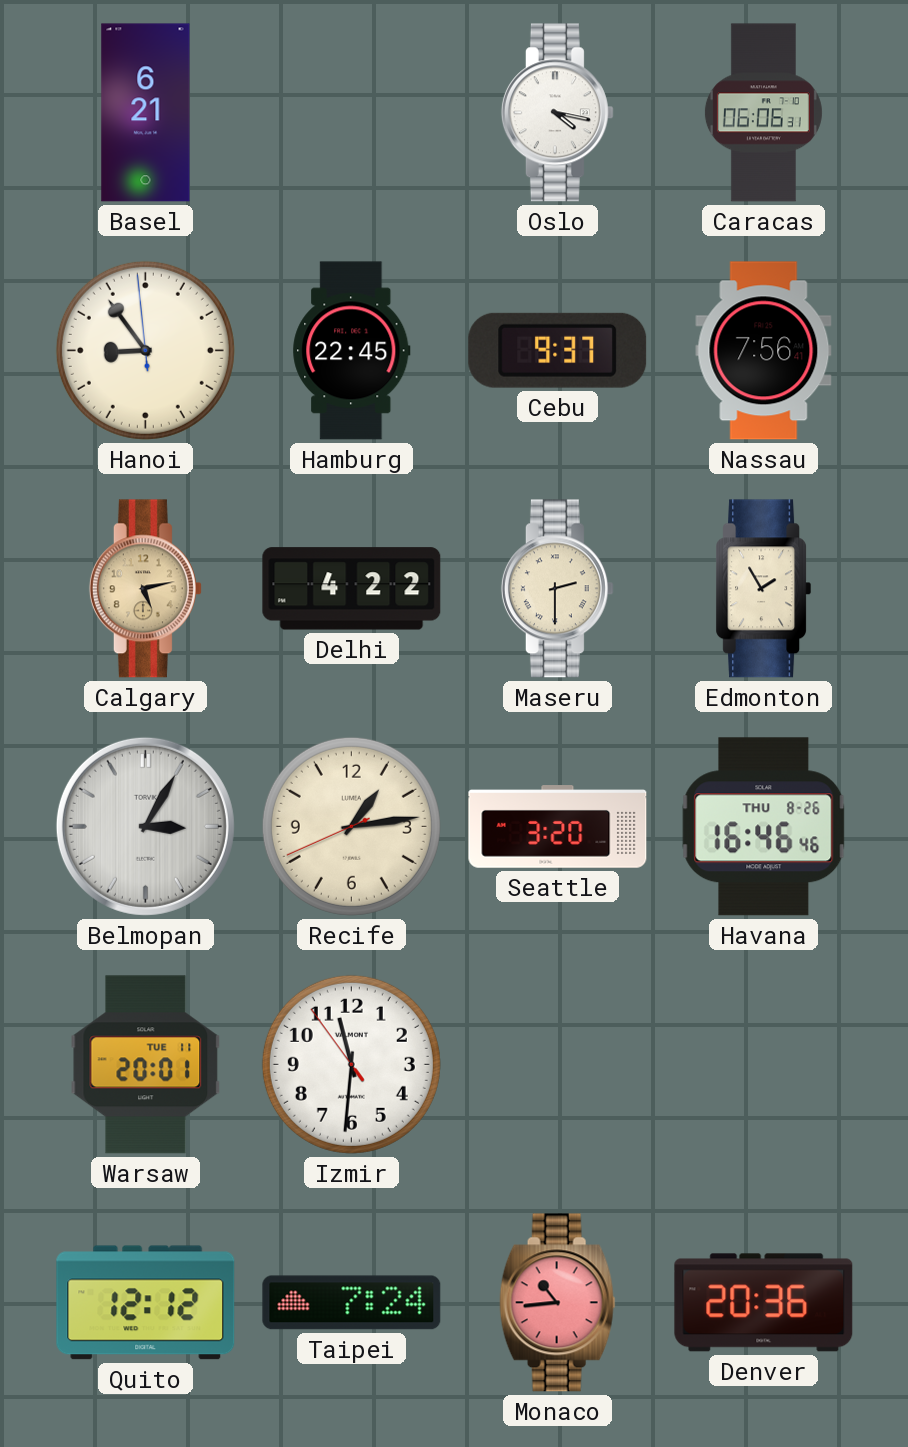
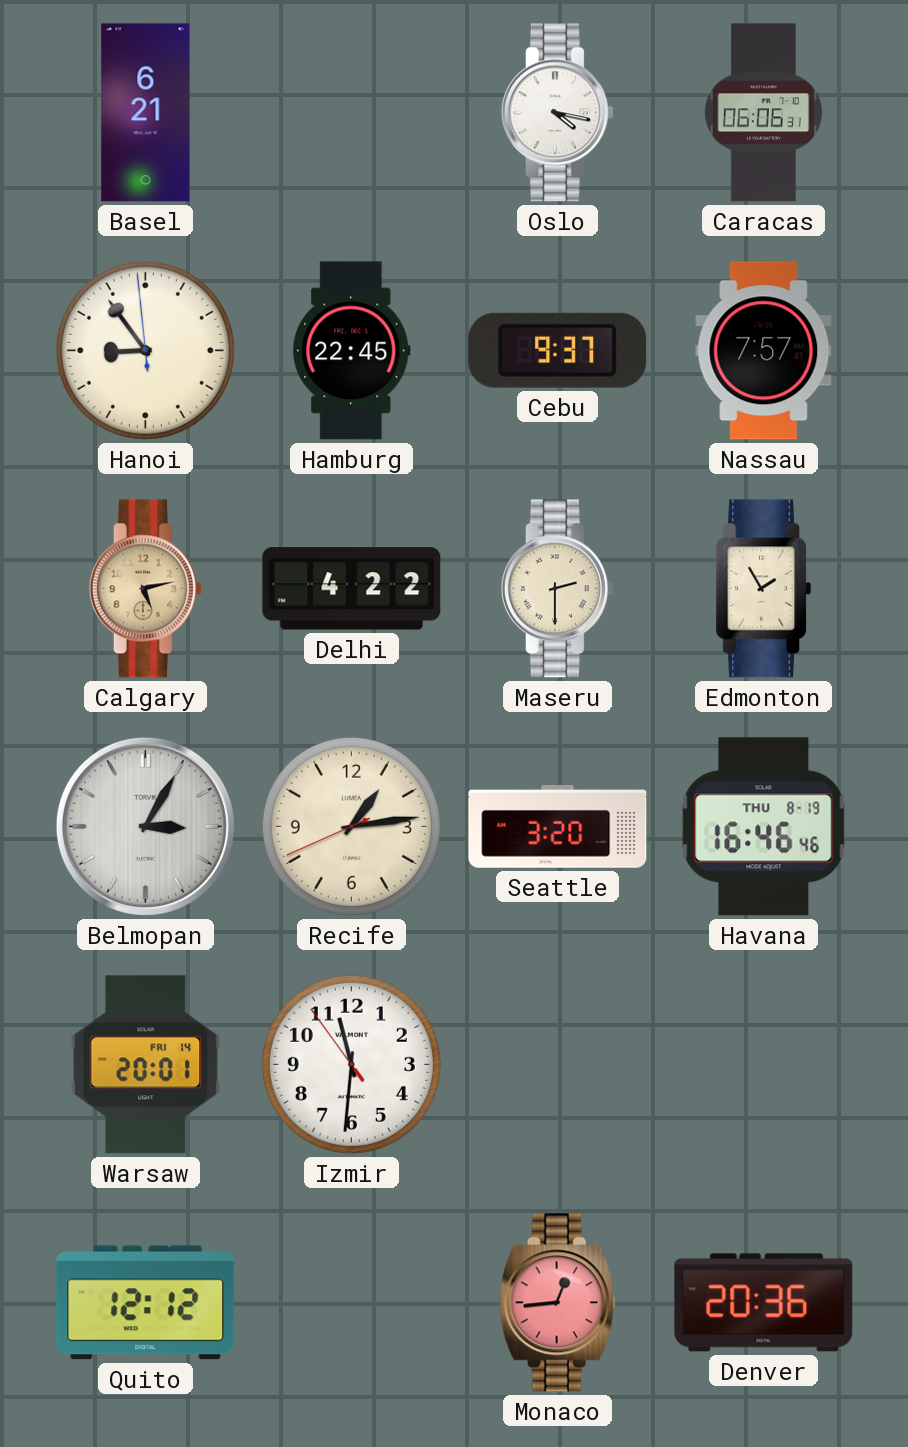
Nassau: 7:56 -> 7:57 (764, 351)
Havana date: THU 8-26 -> THU 8-19 (764, 827)
Warsaw date: TUE 11 -> FRI 14 (146, 1065)
Taipei: 7:24 -> none (352, 1303)
Monaco: 10:44 -> 12:44 (557, 1303)
